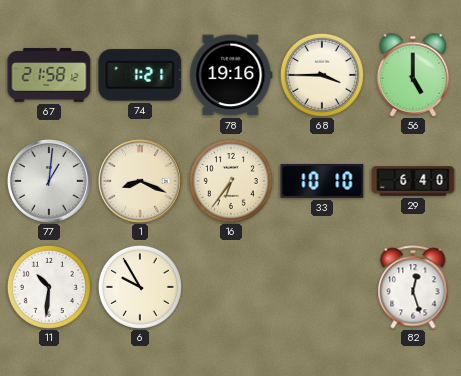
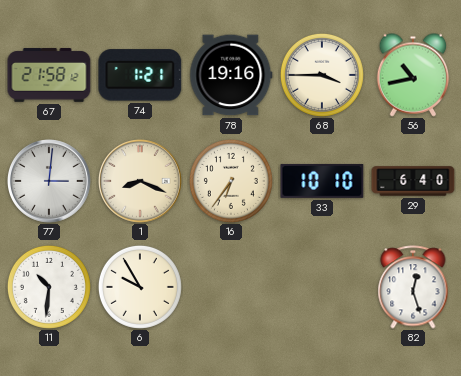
56: 5:00 -> 10:43 (413, 75)
77: 1:01 -> 3:01 (50, 182)
